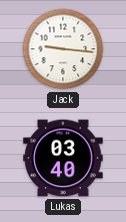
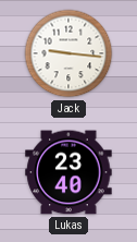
Lukas: 03:40 -> 23:40 (68, 172)
